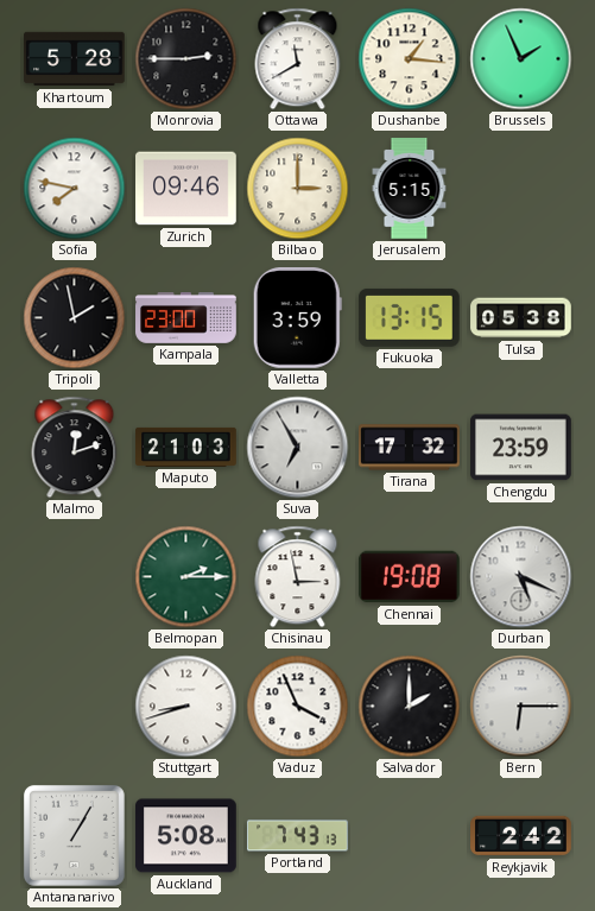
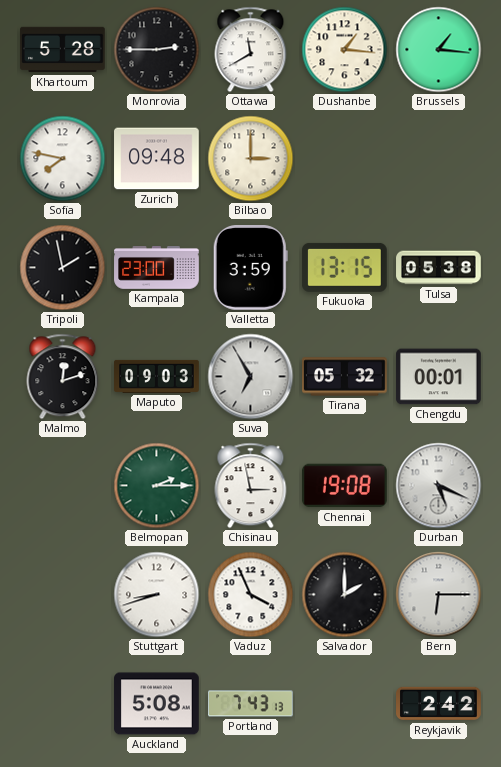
Brussels: 1:56 -> 1:16 (439, 50)
Zurich: 09:46 -> 09:48 (157, 159)
Jerusalem: 5:15 -> none (410, 189)
Maputo: 21:03 -> 09:03 (157, 376)
Tirana: 17:32 -> 05:32 (345, 377)
Chengdu: 23:59 -> 00:01 (439, 377)
Antananarivo: 1:05 -> none (74, 835)
